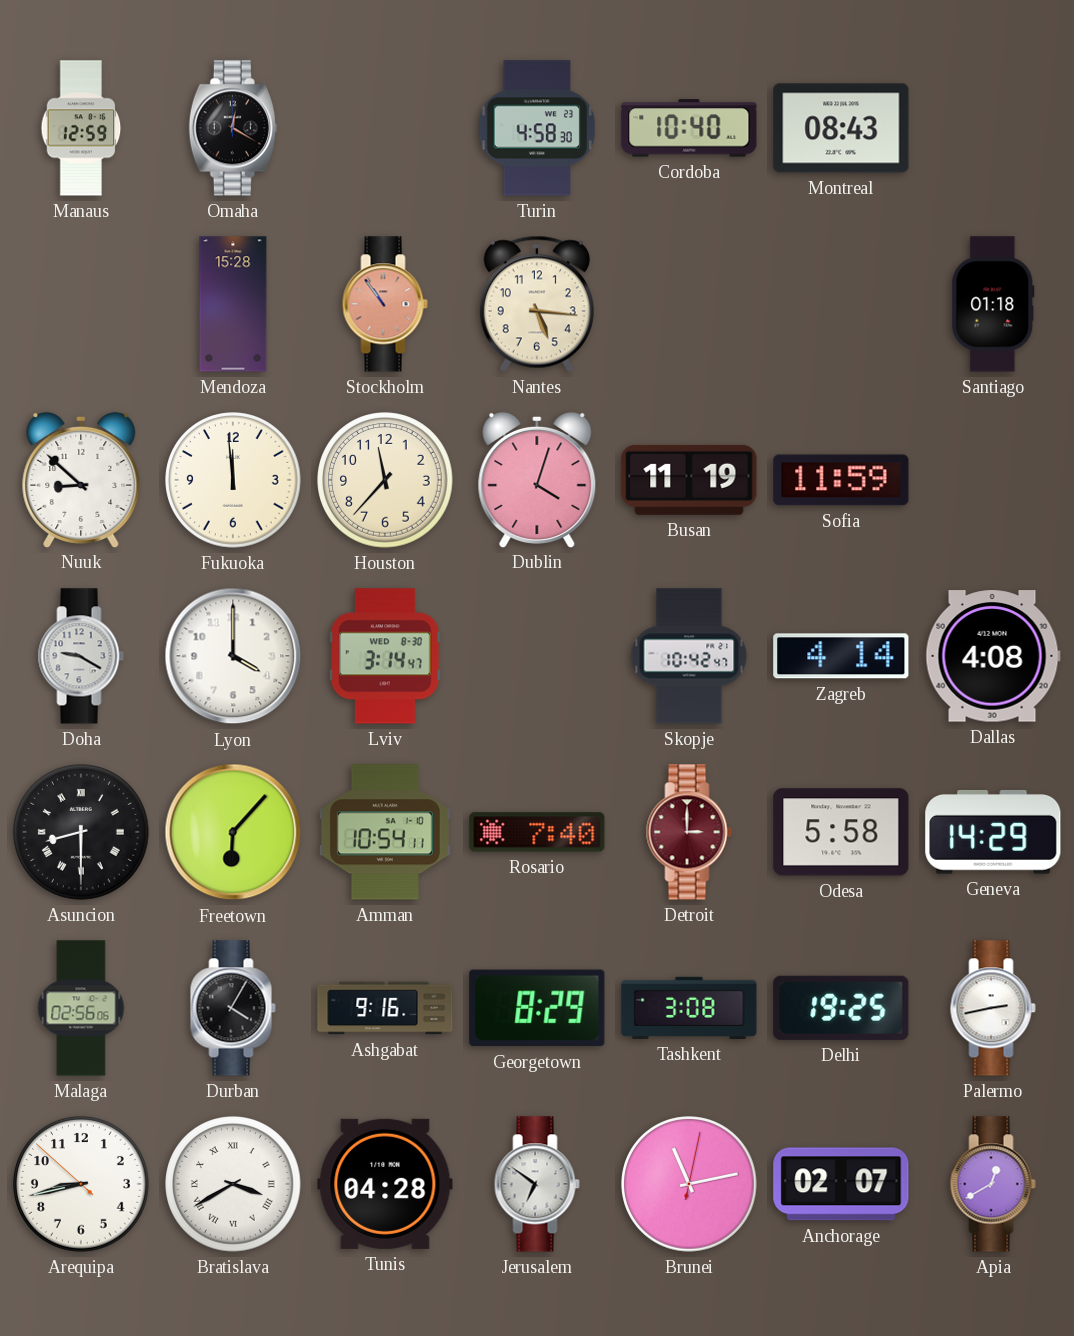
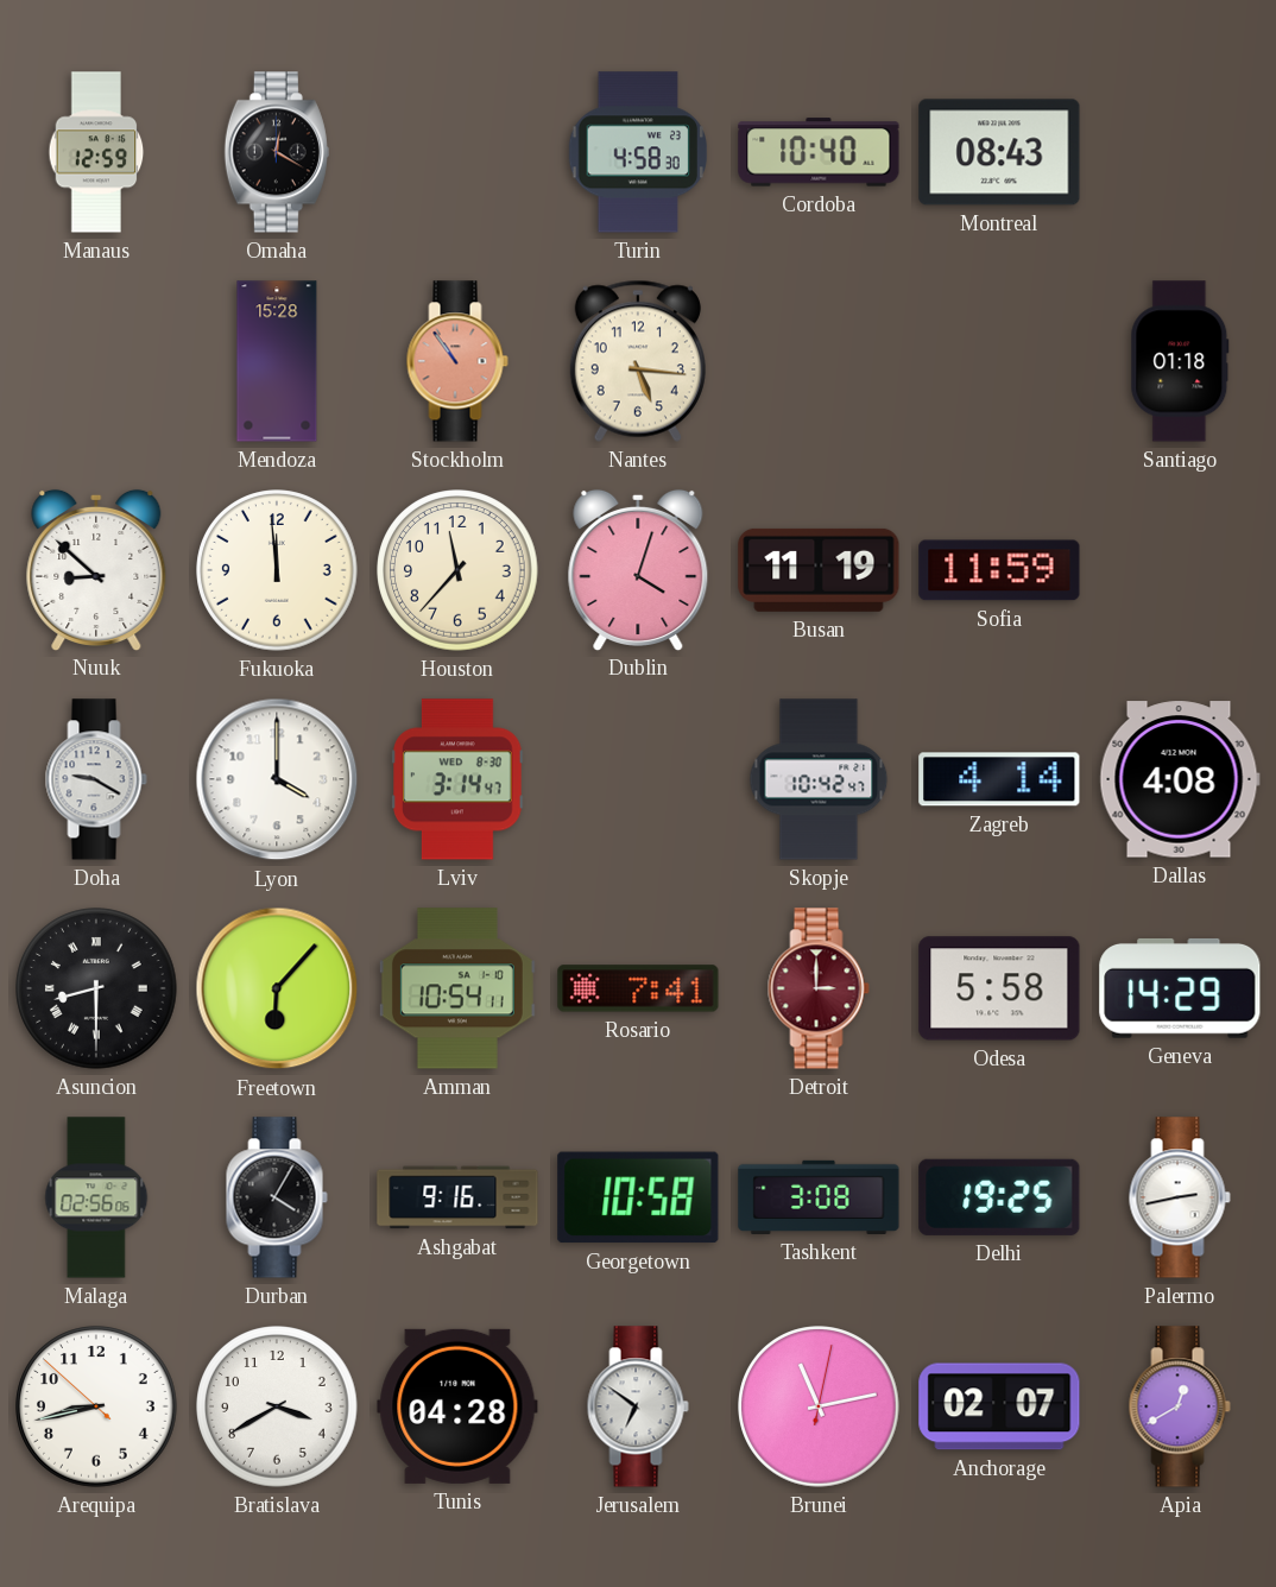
Rosario: 7:40 -> 7:41 (638, 988)
Georgetown: 8:29 -> 10:58 (638, 1197)
Bratislava numerals: Roman -> Arabic (277, 1406)
